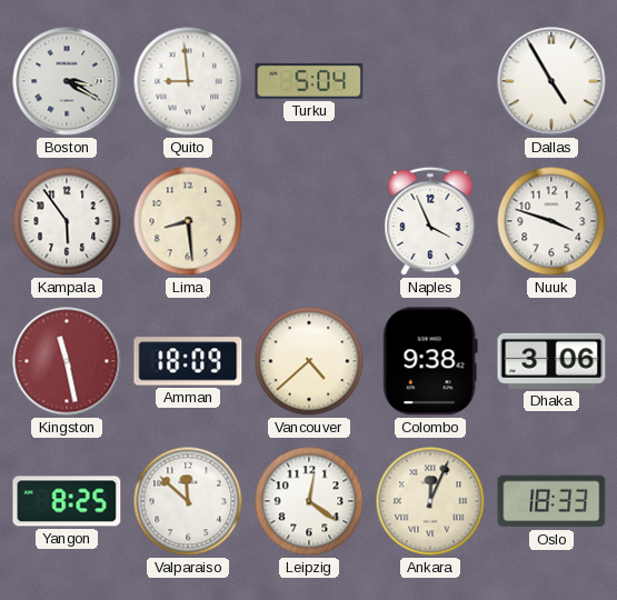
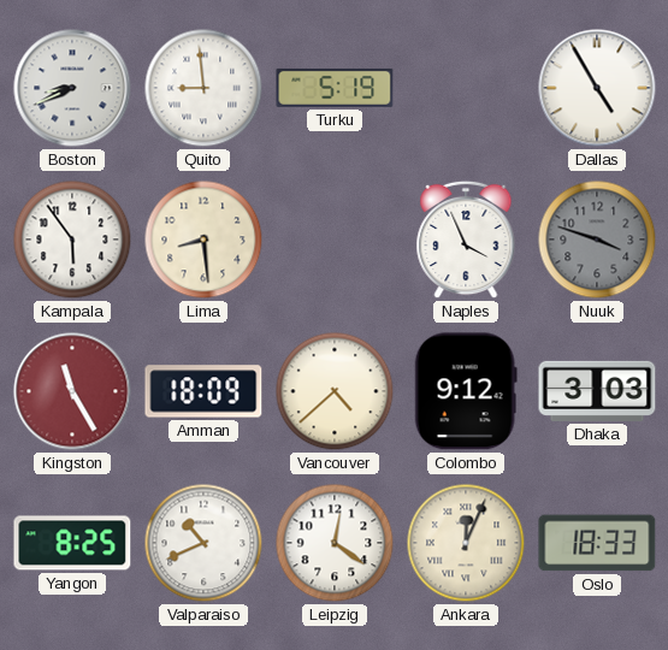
Boston: 3:20 -> 8:41 (72, 88)
Turku: 5:04 -> 5:19 (335, 88)
Nuuk dial: white -> grey (597, 240)
Kingston: 11:28 -> 11:25 (72, 391)
Colombo: 9:38 -> 9:12 (466, 391)
Dhaka: 3:06 -> 3:03 (597, 391)
Valparaiso: 11:52 -> 10:41 (203, 543)
